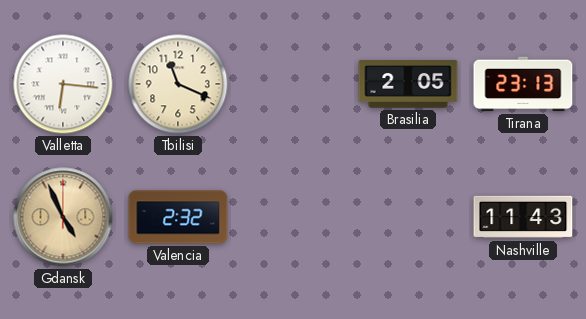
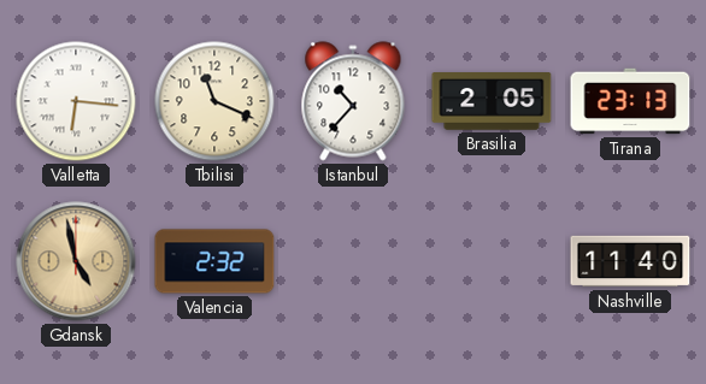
Istanbul: none -> 10:37 (353, 101)
Gdansk: 4:56 -> 4:58 (76, 261)
Nashville: 11:43 -> 11:40 (630, 261)
